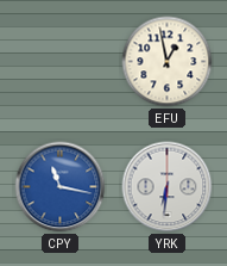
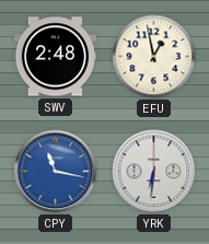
SWV: none -> 2:48 (55, 57)
